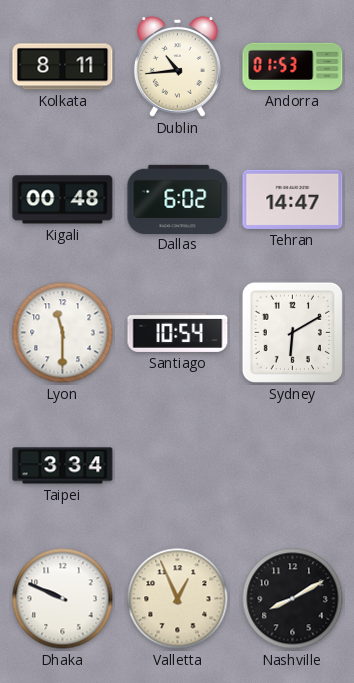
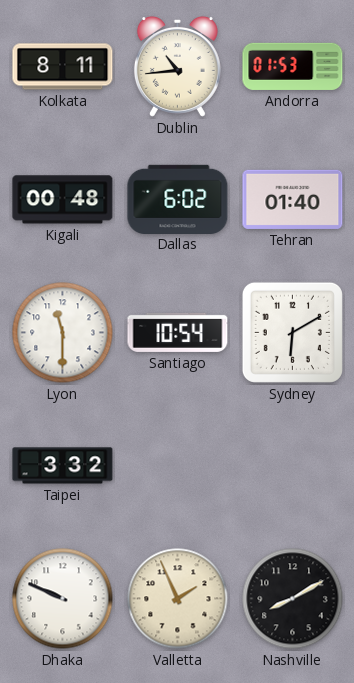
Tehran: 14:47 -> 01:40 (293, 199)
Taipei: 3:34 -> 3:32 (63, 466)
Valletta: 12:56 -> 1:56 (178, 599)
